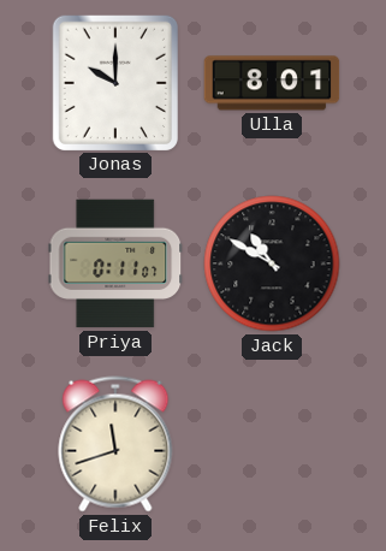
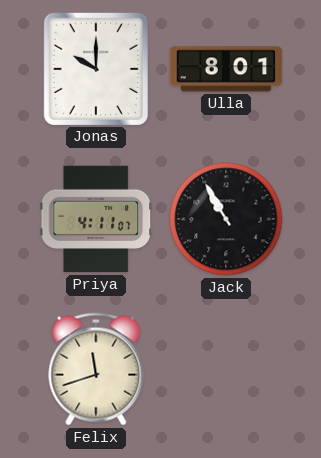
Priya: 0:11 -> 4:11 (96, 219)
Jack: 10:50 -> 10:55 (226, 219)
